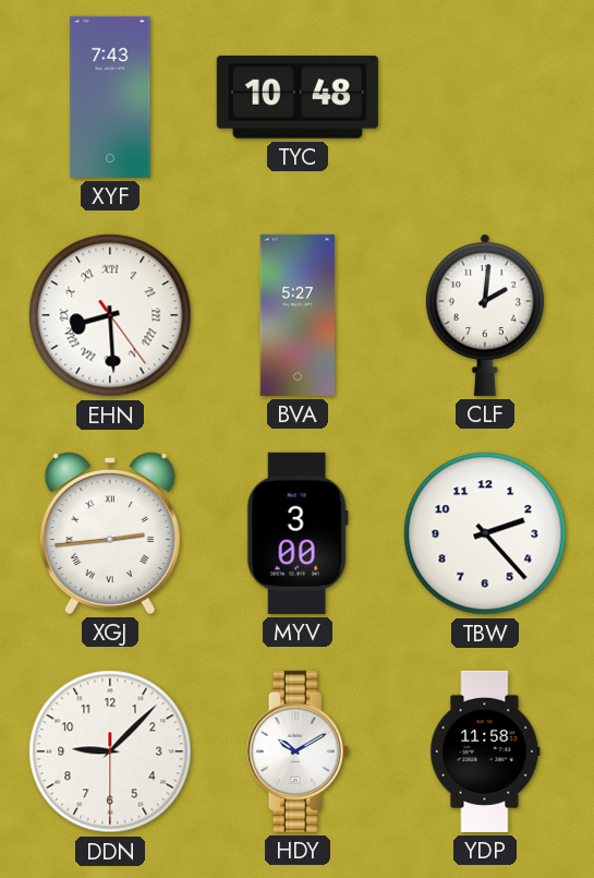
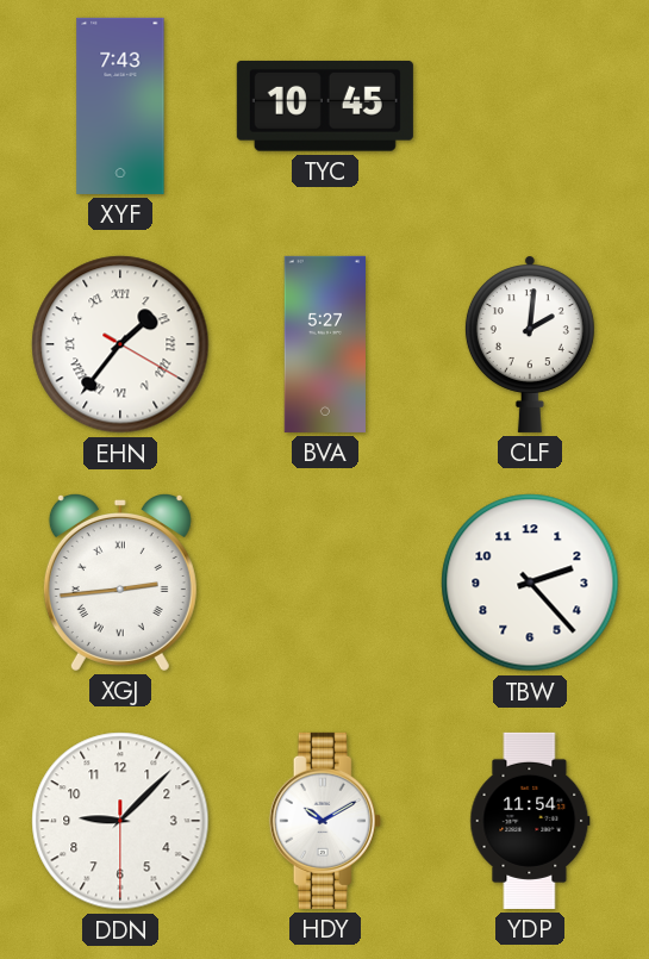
TYC: 10:48 -> 10:45 (325, 106)
EHN: 8:29 -> 1:36 (120, 344)
MYV: 3:00 -> none (298, 533)
YDP: 11:58 -> 11:54 (530, 821)
